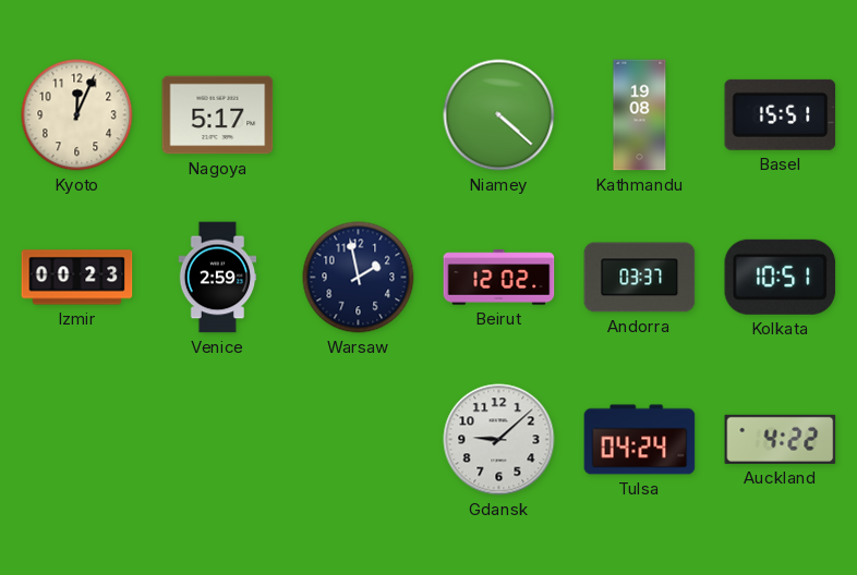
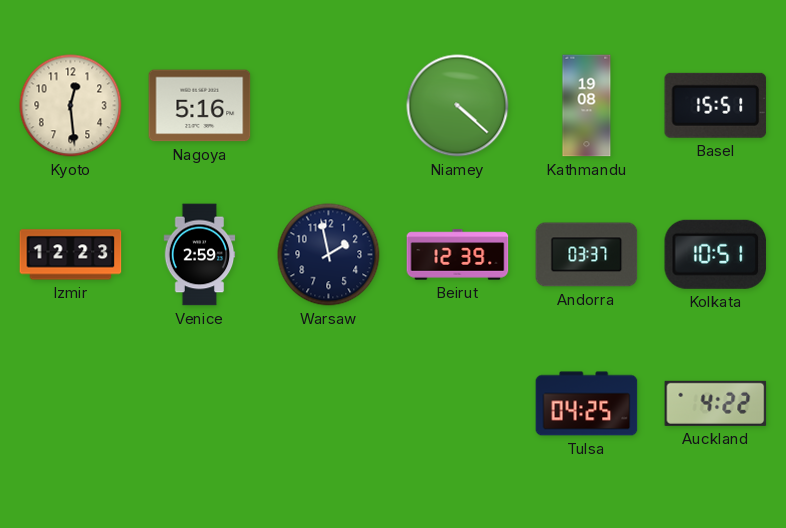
Kyoto: 12:04 -> 12:29 (71, 106)
Nagoya: 5:17 -> 5:16 (200, 106)
Izmir: 00:23 -> 12:23 (71, 255)
Beirut: 12:02 -> 12:39 (458, 255)
Gdansk: 9:08 -> none (499, 440)
Tulsa: 04:24 -> 04:25 (587, 404)
